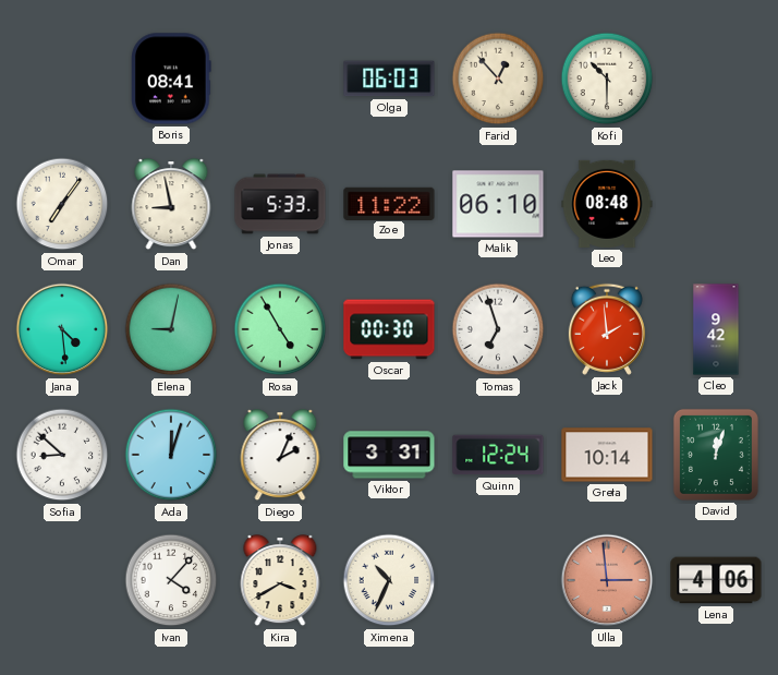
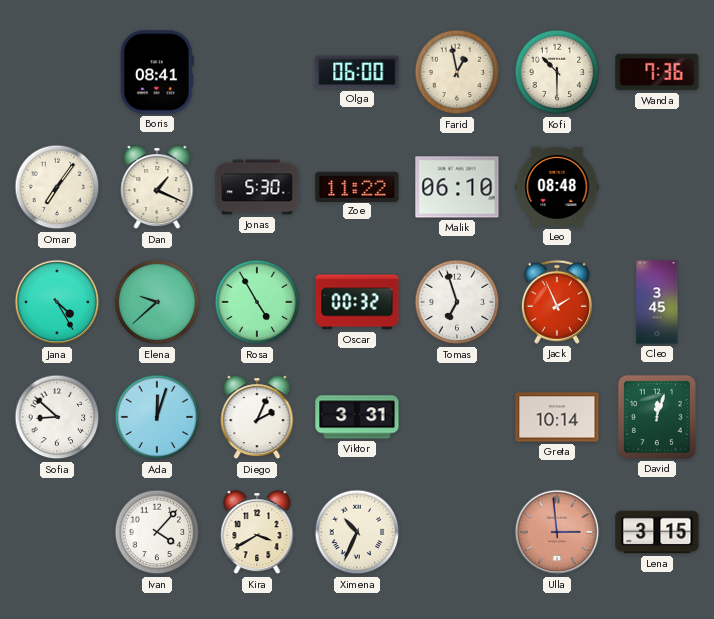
Olga: 06:03 -> 06:00 (357, 72)
Farid: 12:53 -> 12:58 (457, 72)
Wanda: none -> 7:36 (657, 72)
Dan: 8:58 -> 1:19 (157, 188)
Jonas: 5:33 -> 5:30 (257, 187)
Jana: 4:29 -> 4:25 (57, 302)
Elena: 9:02 -> 9:38 (157, 302)
Oscar: 00:30 -> 00:32 (357, 302)
Jack: 1:59 -> 1:56 (557, 302)
Cleo: 9:42 -> 3:45 (657, 302)
Quinn: 12:24 -> none (498, 455)
Lena: 4:06 -> 3:15 (657, 532)
